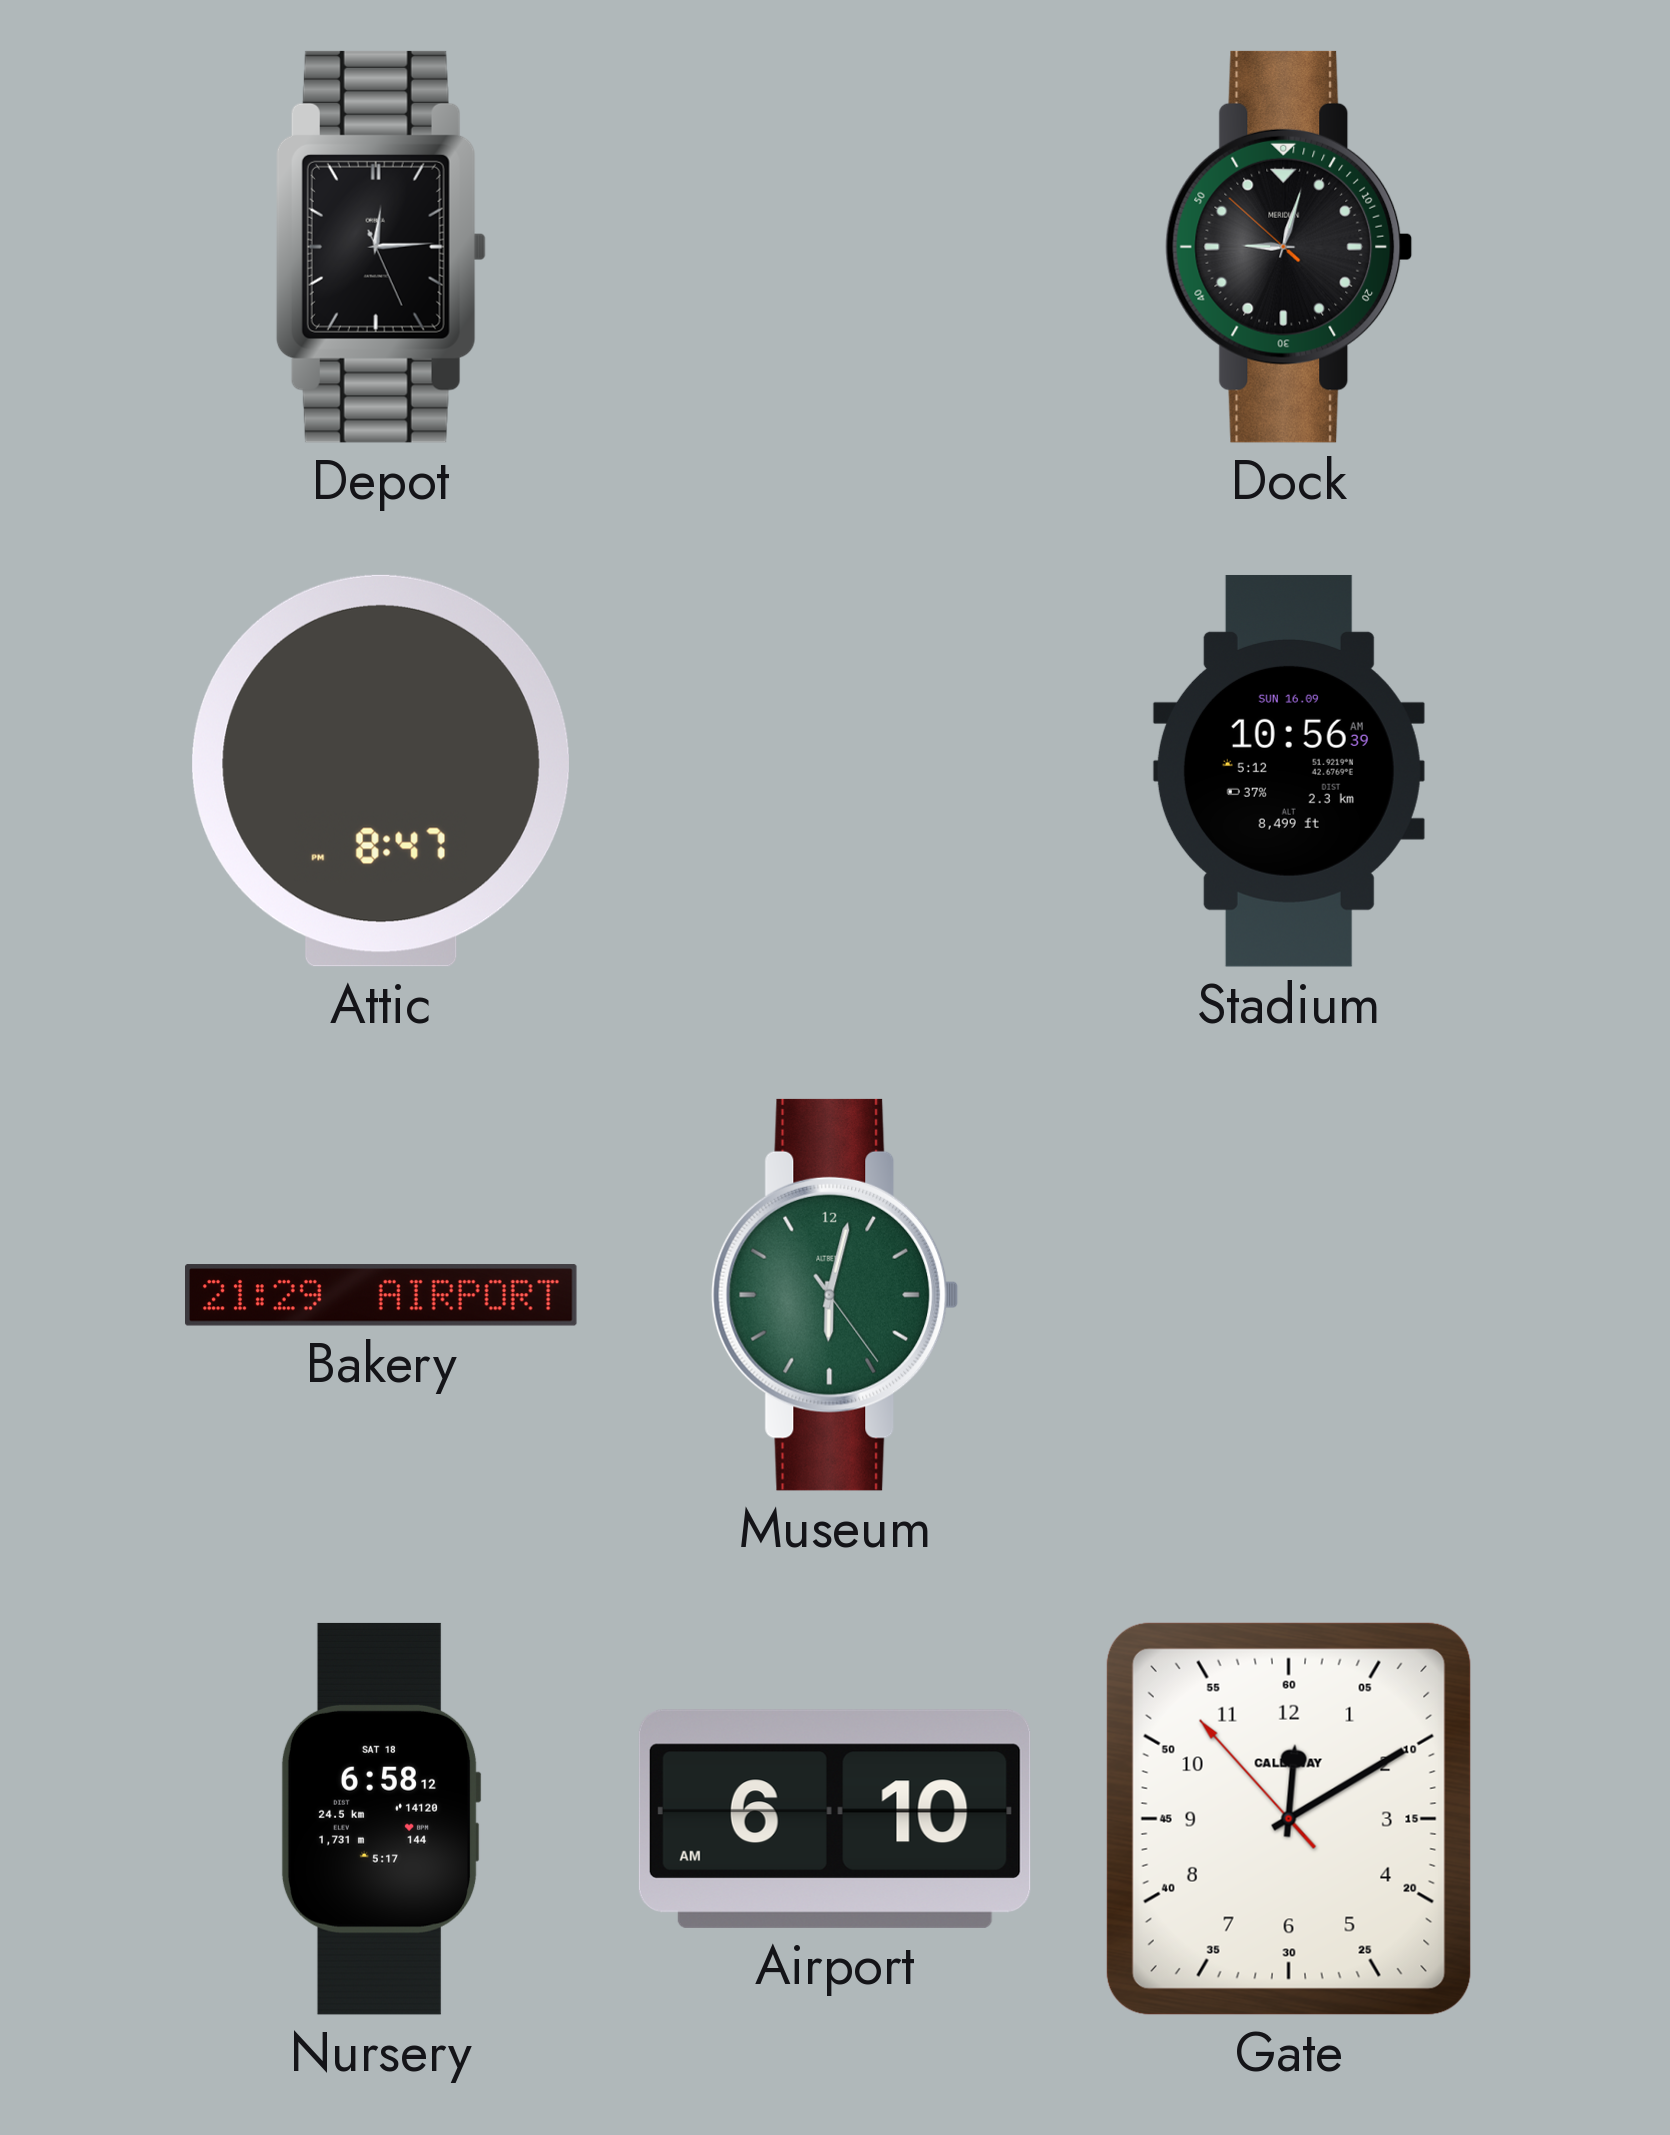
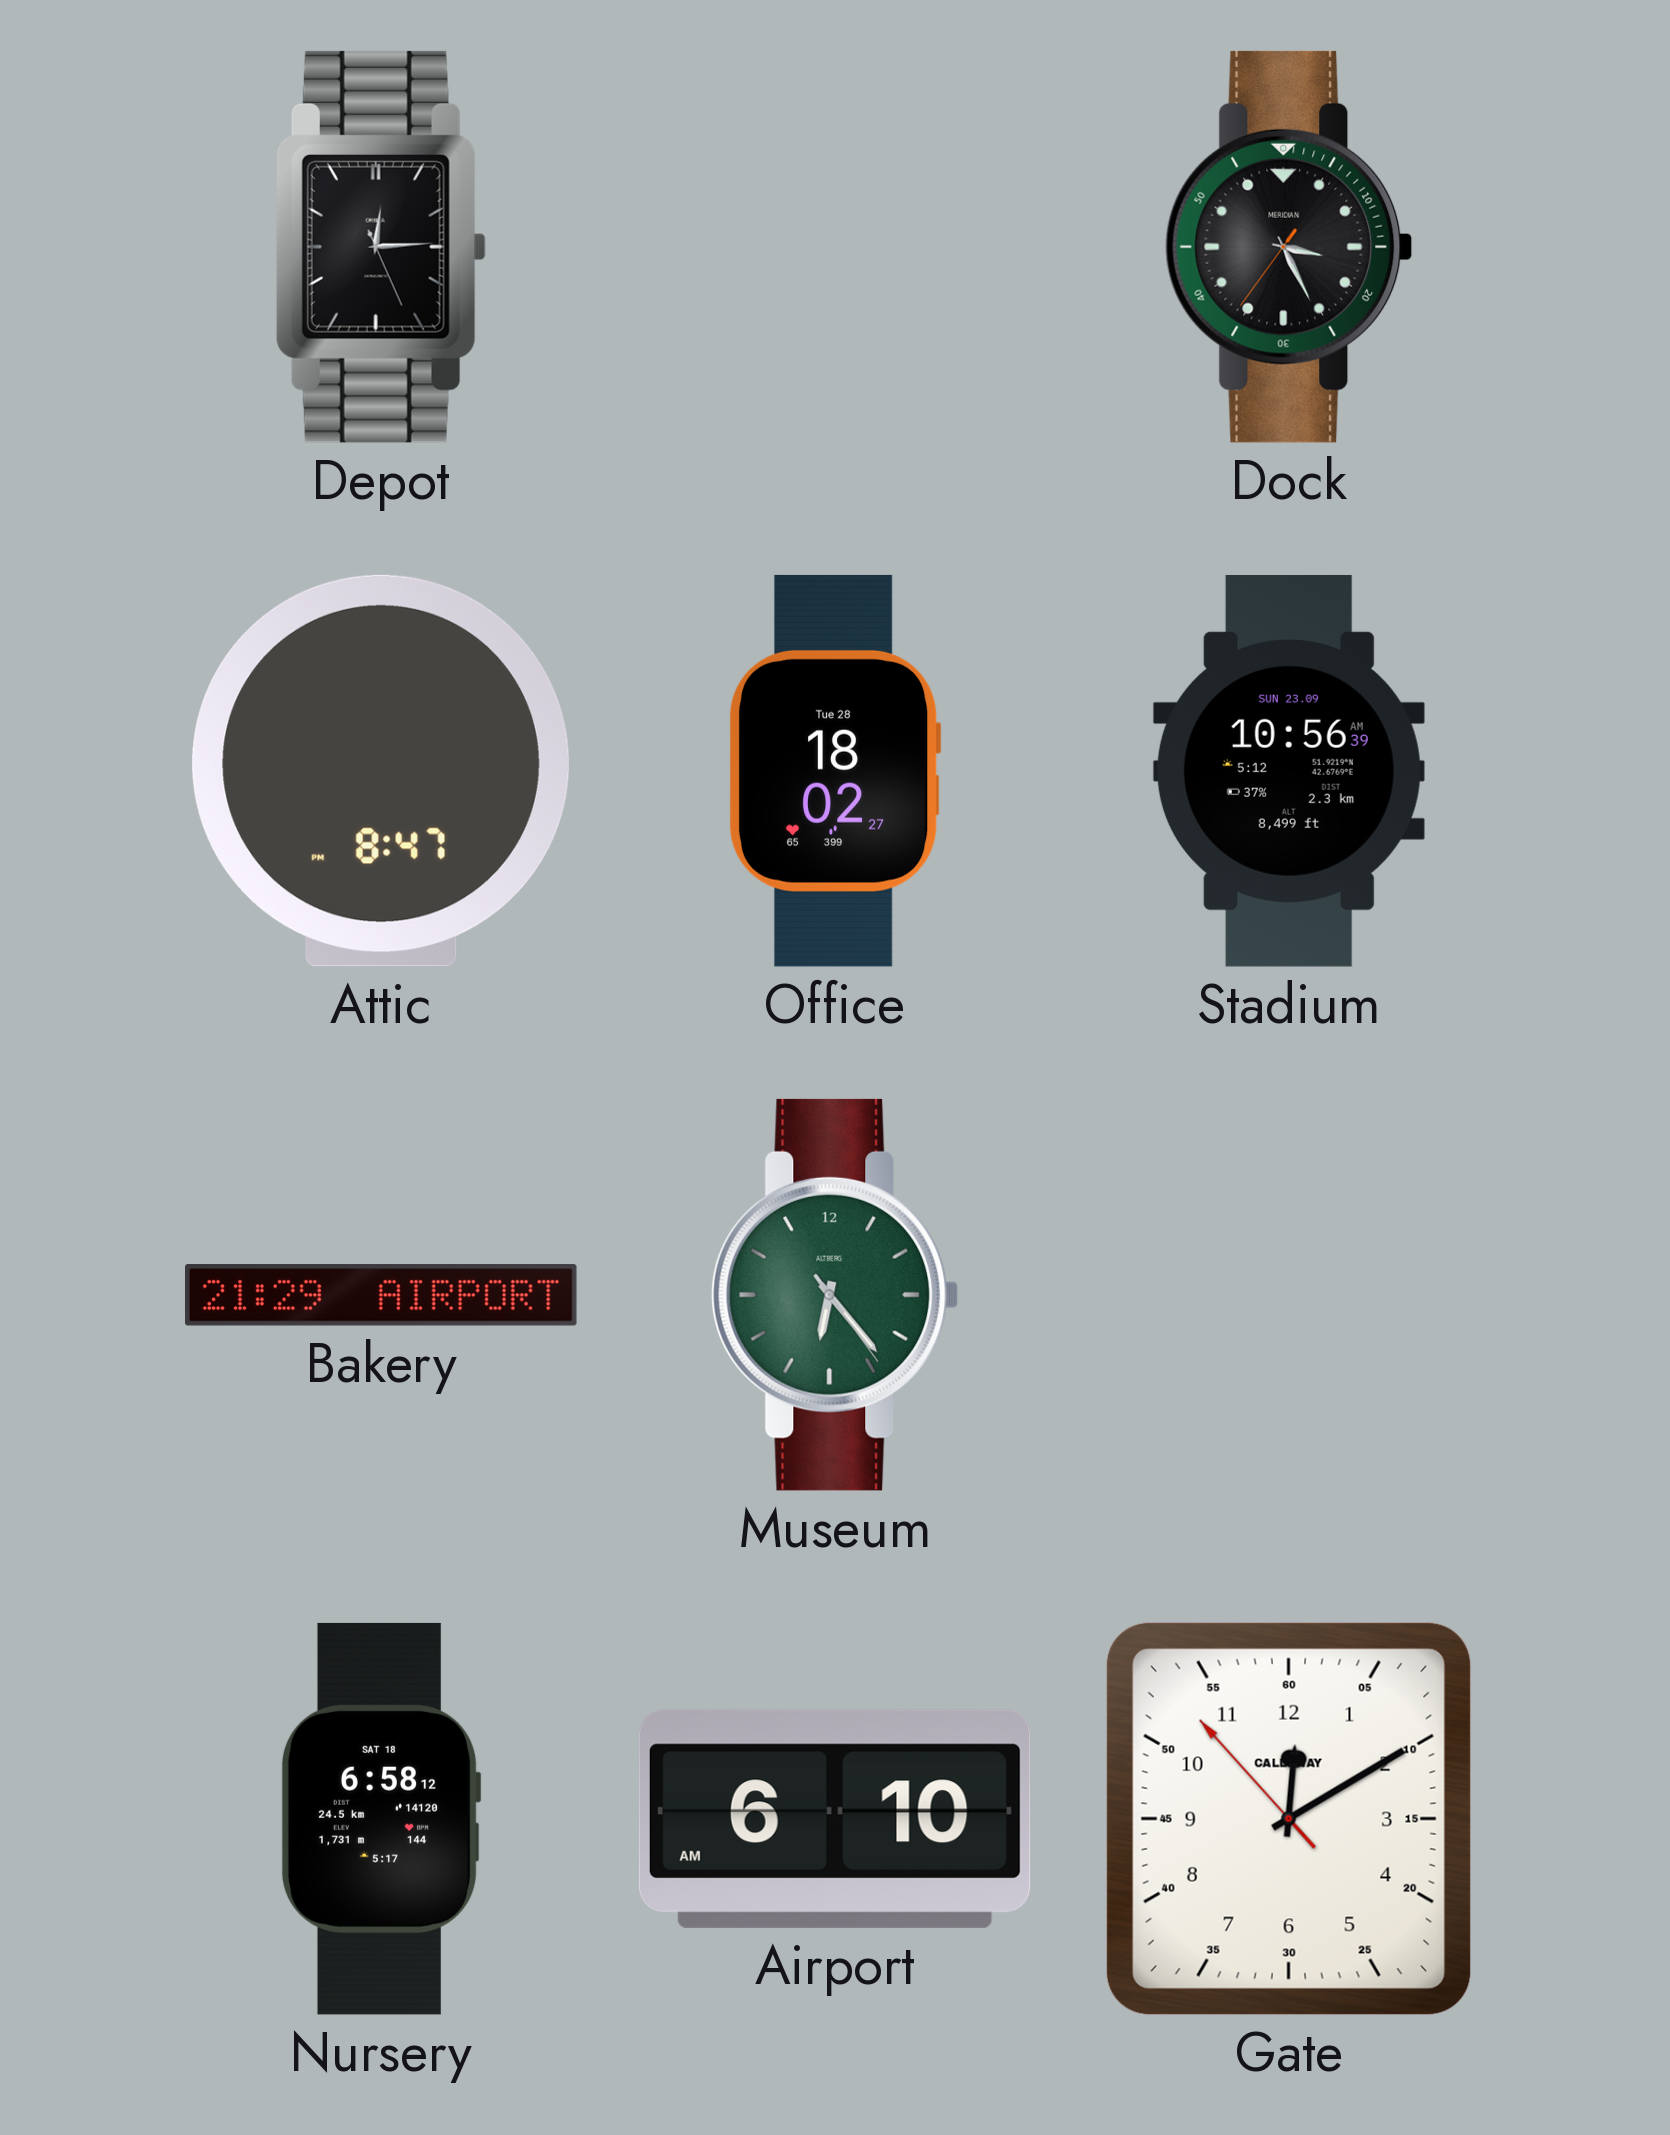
Dock: 9:02 -> 3:25 (1289, 247)
Office: none -> 18:02 (835, 771)
Stadium date: SUN 16.09 -> SUN 23.09 (1289, 771)
Museum: 6:02 -> 6:23 (835, 1295)
